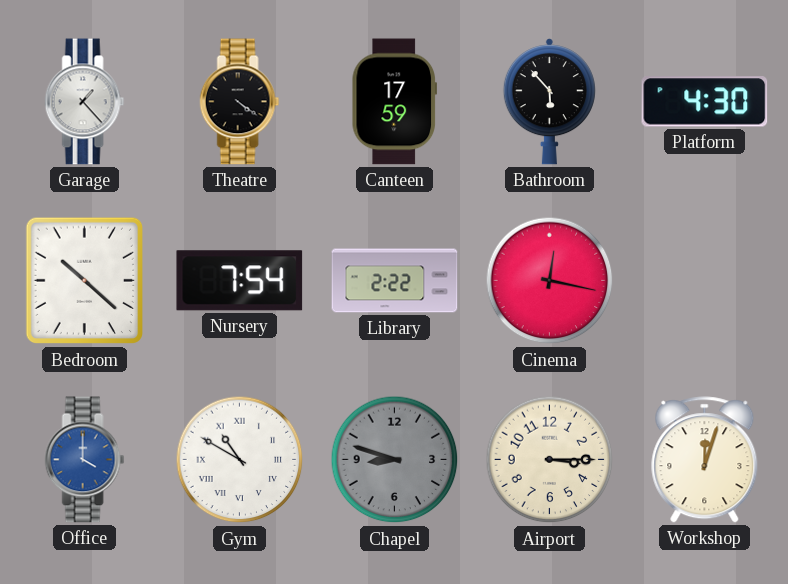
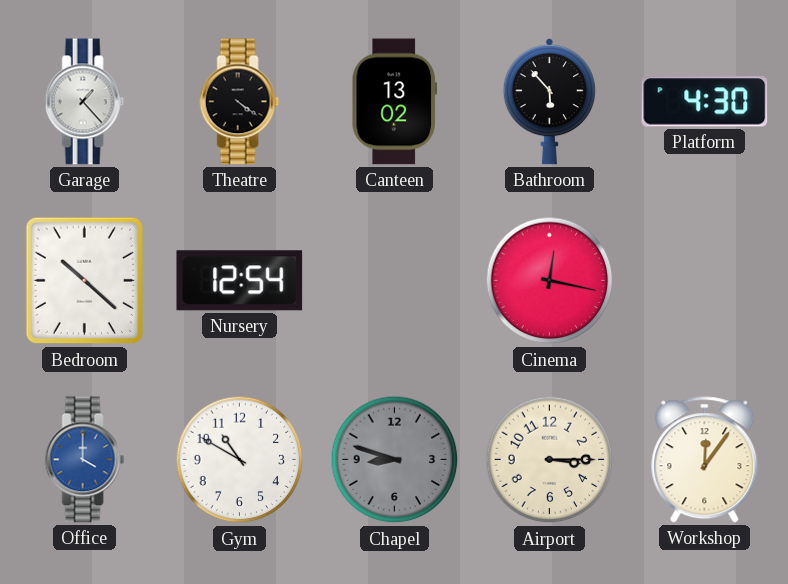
Canteen: 17:59 -> 13:02 (394, 102)
Nursery: 7:54 -> 12:54 (240, 281)
Library: 2:22 -> none (395, 281)
Gym numerals: Roman -> Arabic (240, 460)
Workshop: 12:03 -> 12:06 (705, 460)
